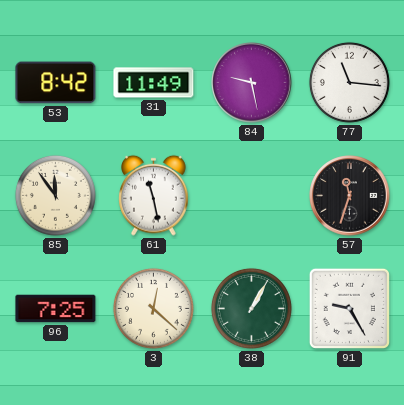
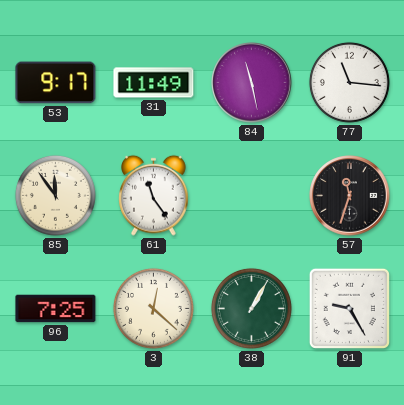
53: 8:42 -> 9:17 (56, 83)
84: 9:28 -> 11:28 (252, 83)
61: 11:28 -> 11:24 (154, 195)
